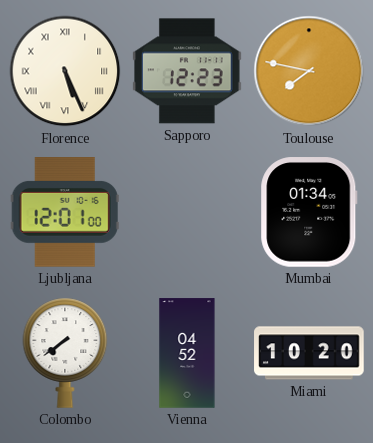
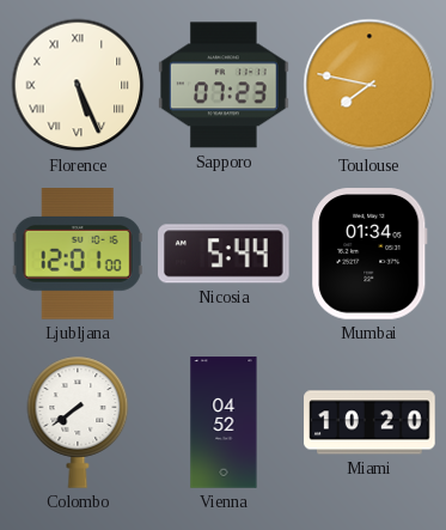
Sapporo: 12:23 -> 07:23 (225, 85)
Nicosia: none -> 5:44 (225, 254)
